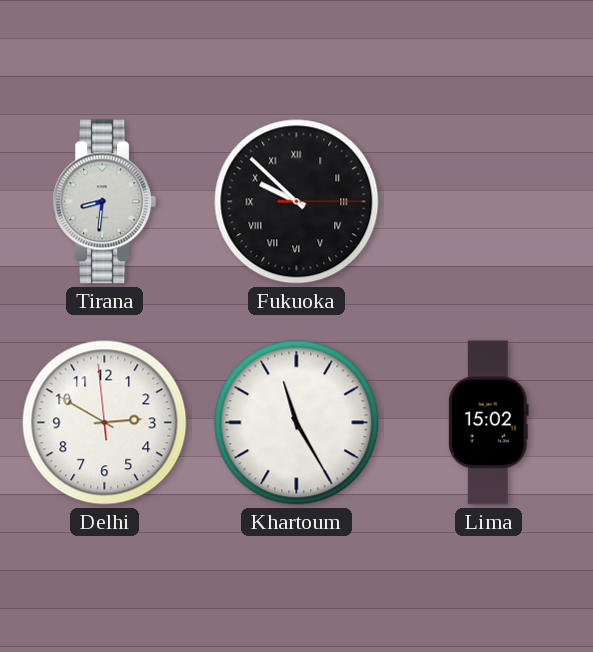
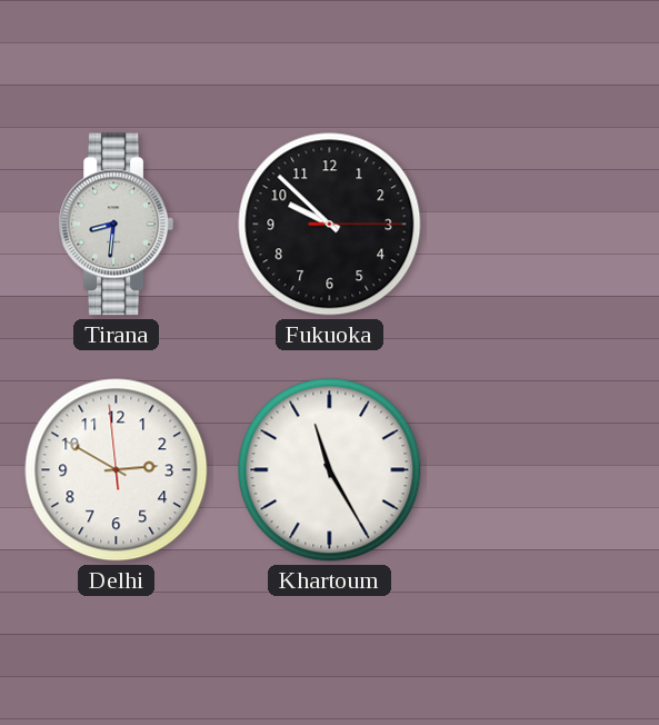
Fukuoka numerals: Roman -> Arabic (330, 225)
Lima: 15:02 -> none (488, 423)
